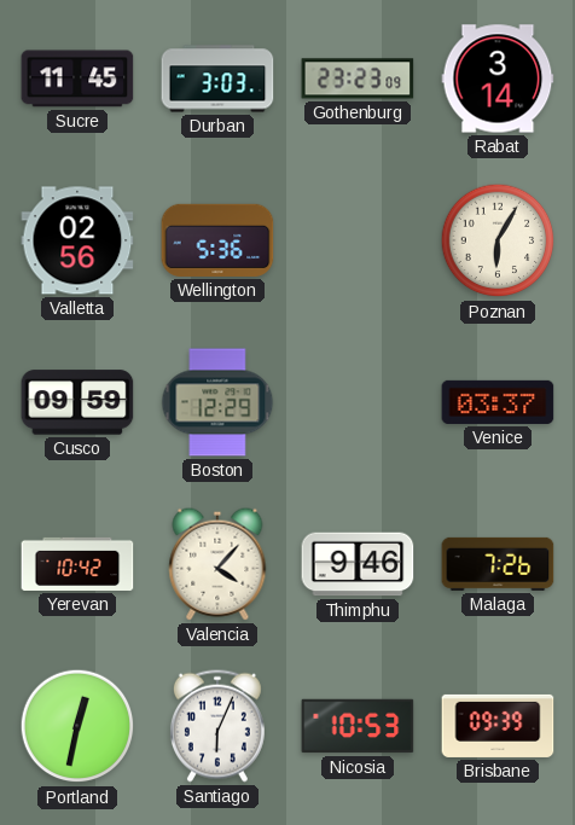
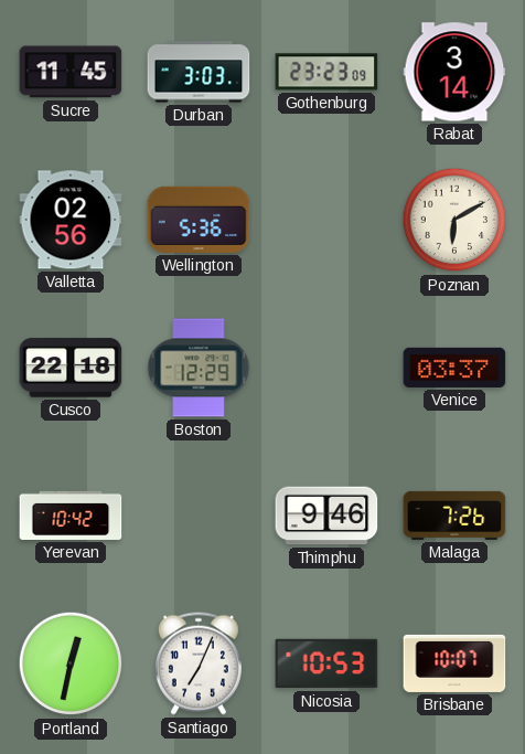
Poznan: 6:05 -> 6:10 (454, 220)
Cusco: 09:59 -> 22:18 (71, 368)
Valencia: 4:07 -> none (217, 564)
Santiago: 6:04 -> 7:04 (199, 663)
Brisbane: 09:39 -> 10:07 (454, 663)
